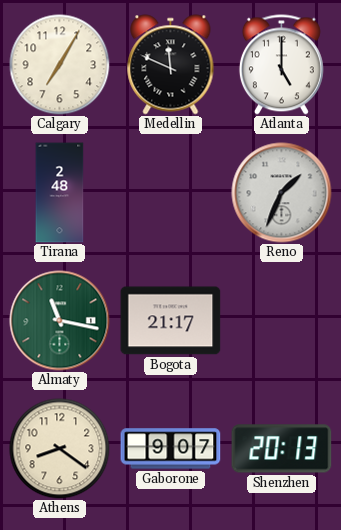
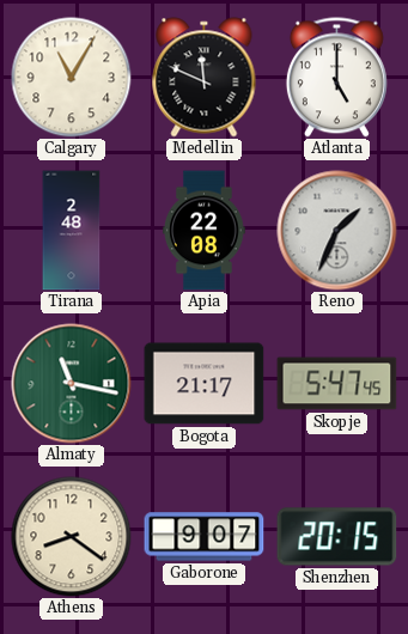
Calgary: 7:05 -> 11:05 (72, 78)
Apia: none -> 22:08 (205, 231)
Skopje: none -> 5:47 (337, 384)
Shenzhen: 20:13 -> 20:15 (337, 537)
